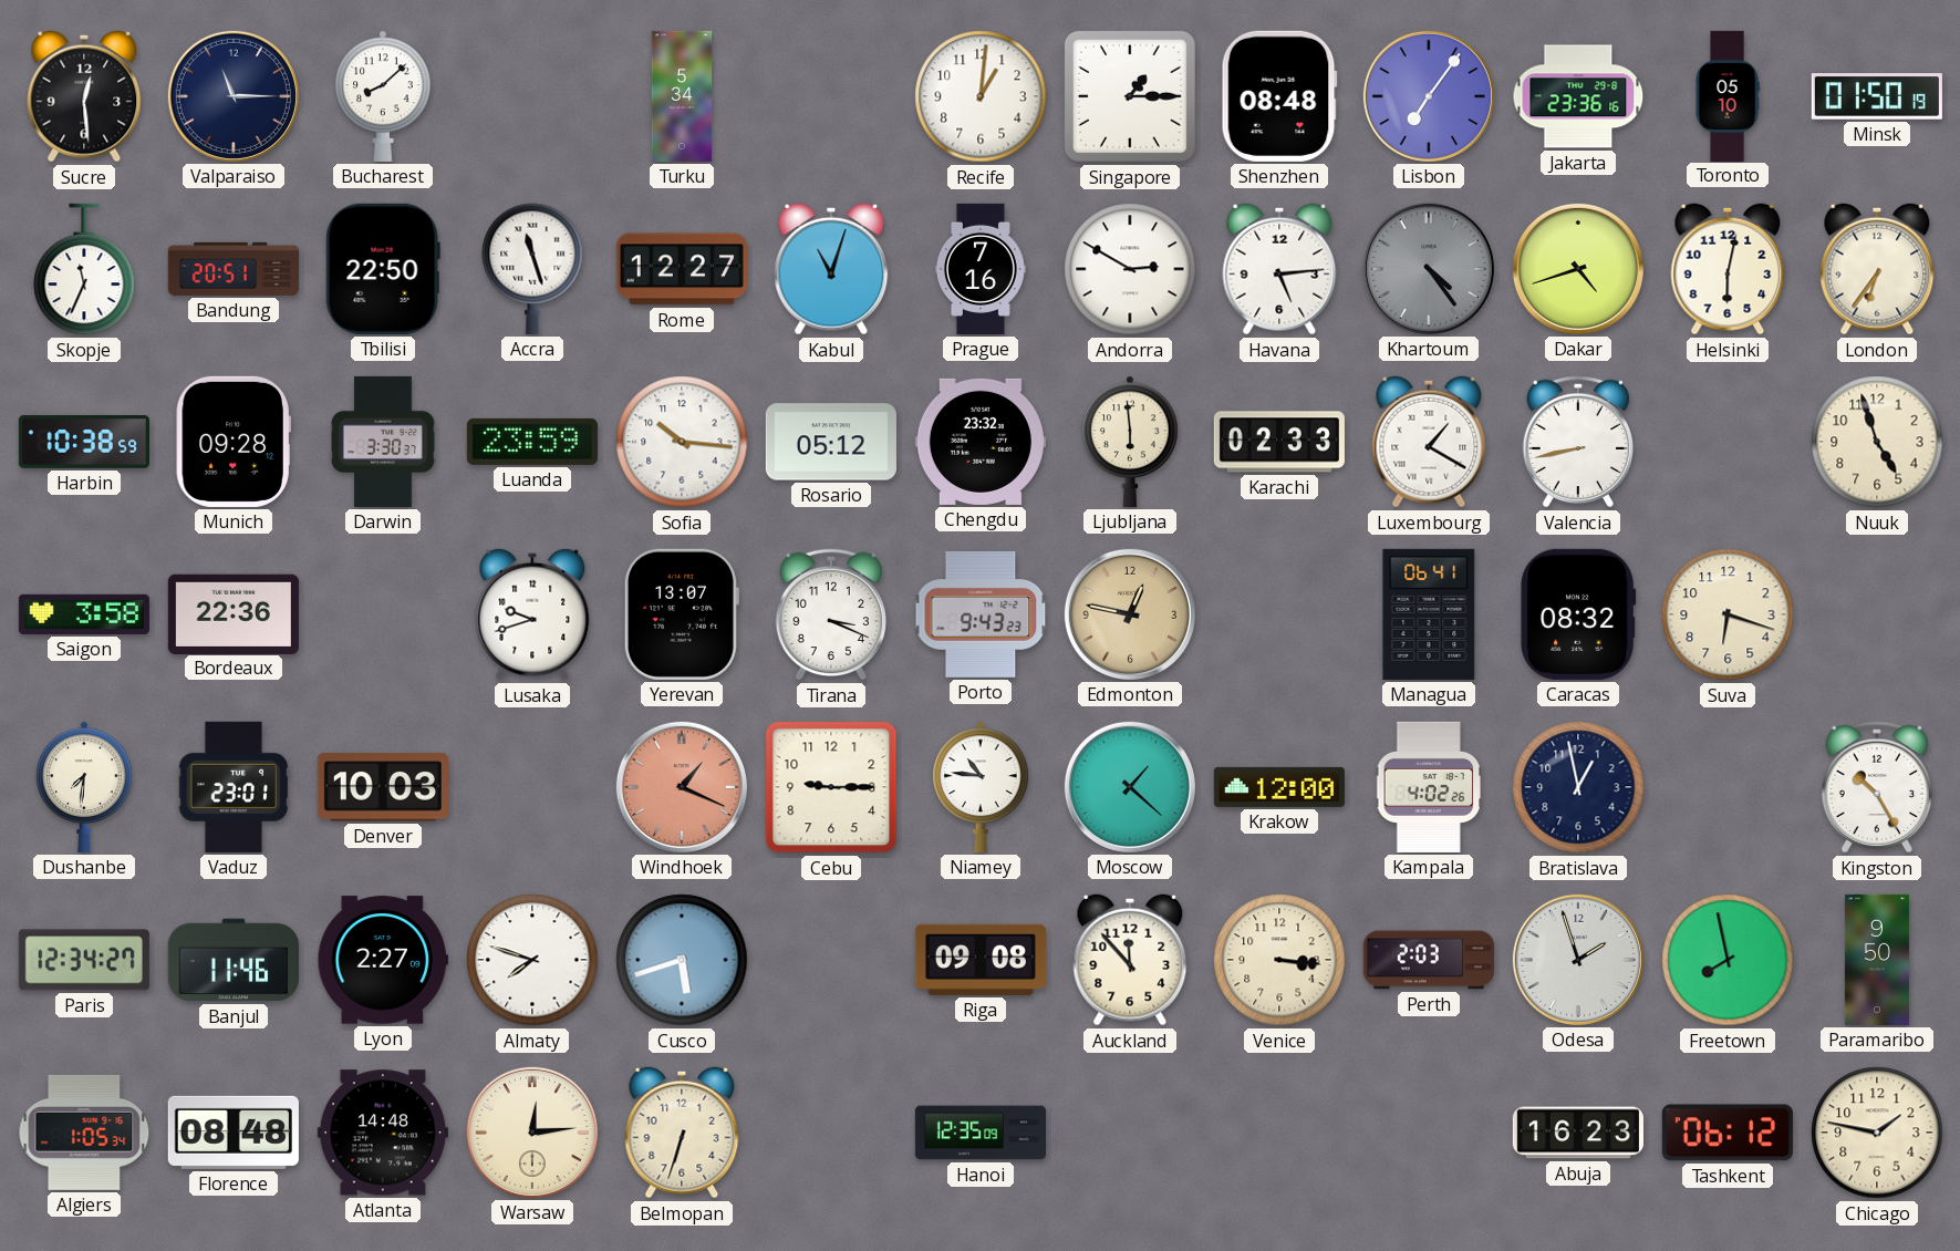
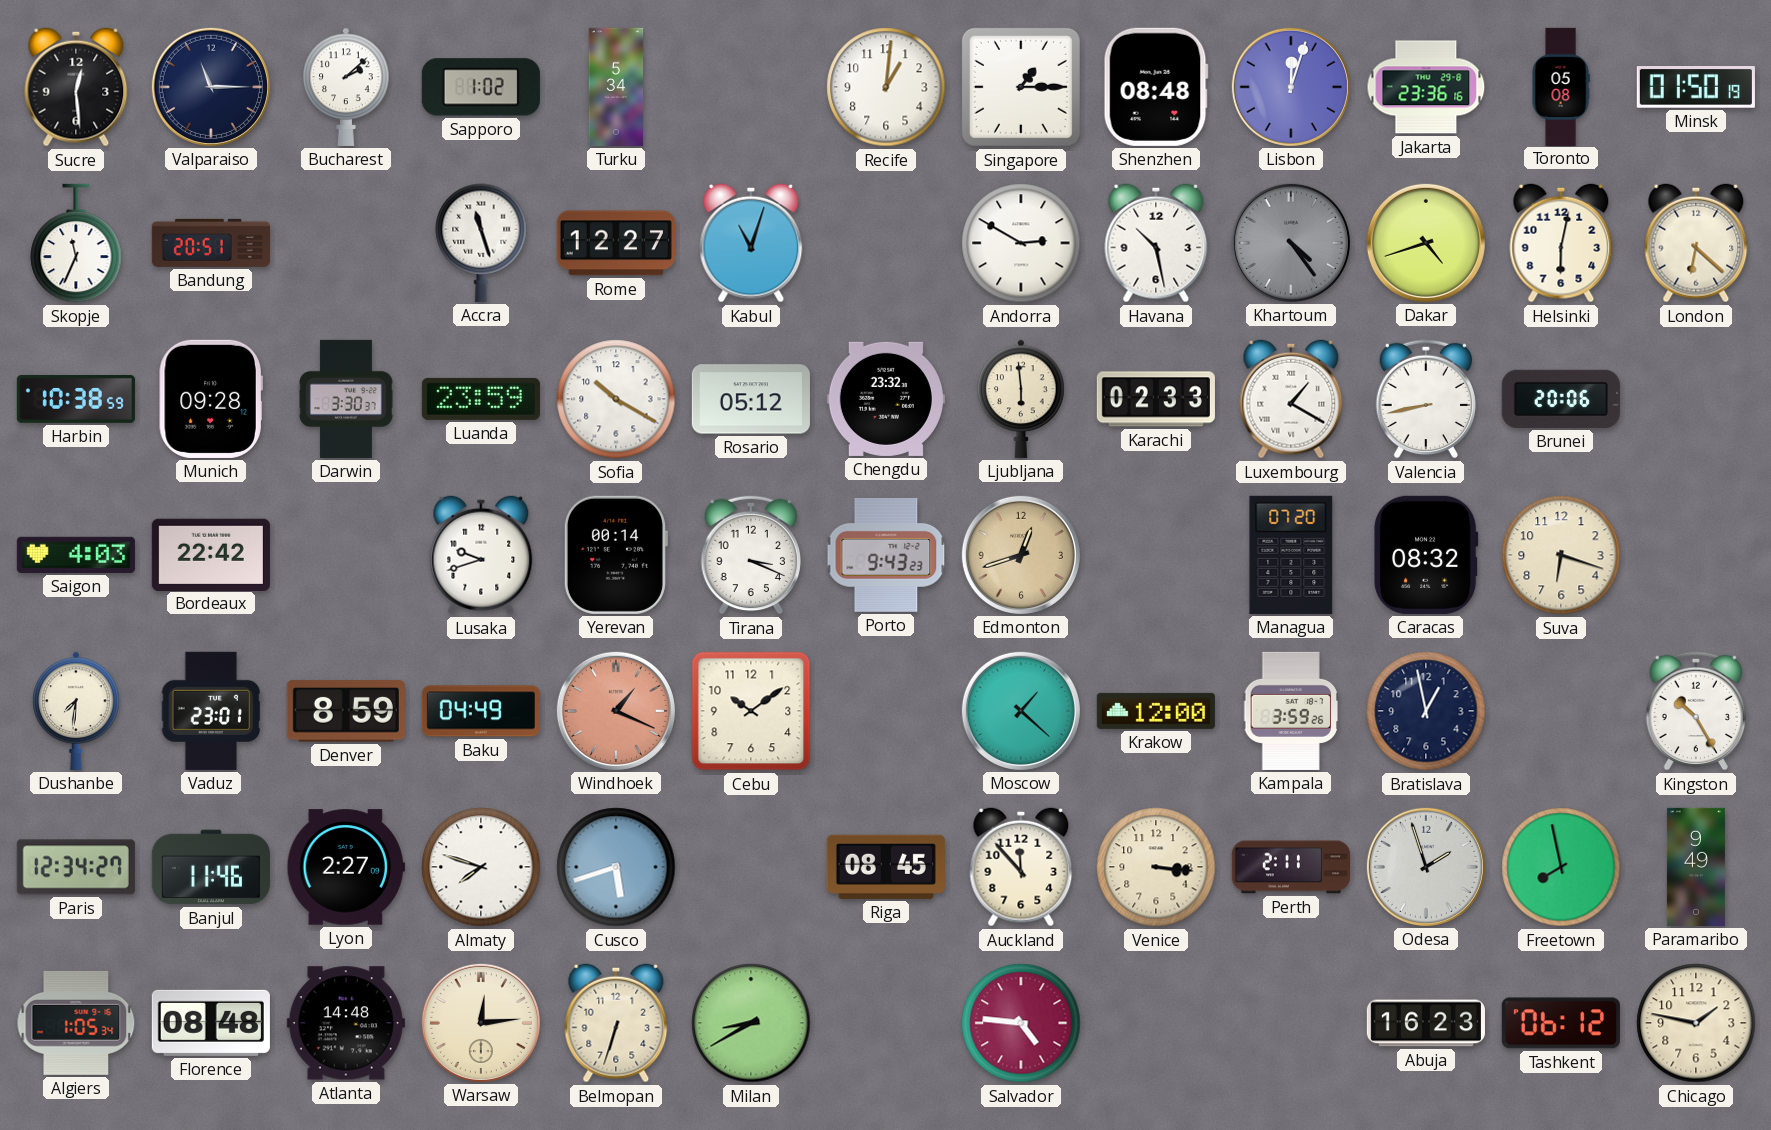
Bucharest: 8:08 -> 2:08 (346, 87)
Sapporo: none -> 1:02 (481, 87)
Lisbon: 7:06 -> 12:03 (1291, 87)
Toronto: 05:10 -> 05:08 (1561, 86)
Tbilisi: 22:50 -> none (383, 269)
Prague: 7:16 -> none (981, 269)
Havana: 5:14 -> 10:28 (1156, 243)
London: 6:36 -> 6:22 (1696, 243)
Sofia: 10:16 -> 10:20 (616, 399)
Brunei: none -> 20:06 (1561, 399)
Nuuk: 4:57 -> none (1877, 442)
Saigon: 3:58 -> 4:03 (76, 555)
Bordeaux: 22:36 -> 22:42 (211, 554)
Yerevan: 13:07 -> 00:14 (615, 555)
Edmonton: 12:47 -> 12:42 (1021, 555)
Managua: 06:41 -> 07:20 (1291, 555)
Denver: 10:03 -> 8:59 (346, 711)
Baku: none -> 04:49 (481, 711)
Cebu: 9:15 -> 10:09 (751, 711)
Niamey: 10:46 -> none (981, 787)
Kampala: 4:02 -> 3:59 (1291, 711)
Riga: 09:08 -> 08:45 (886, 867)
Perth: 2:03 -> 2:11 (1291, 867)
Paramaribo: 9:50 -> 9:49 (1696, 867)
Milan: none -> 8:40 (751, 1023)
Hanoi: 12:35 -> none (979, 1133)
Salvador: none -> 4:46 (1021, 1023)
